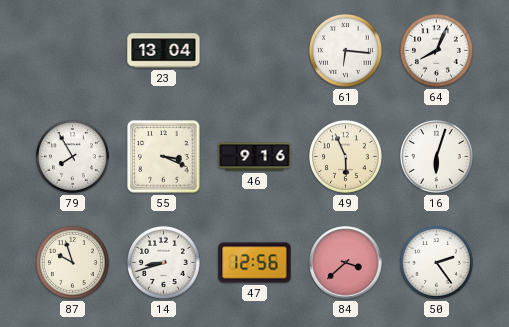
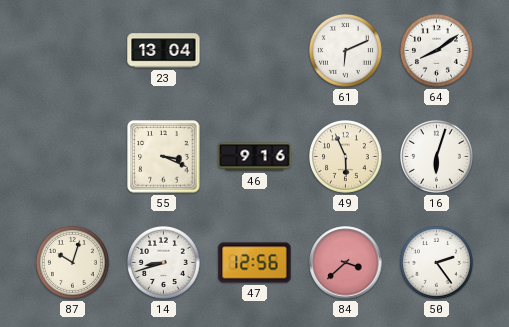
61: 6:16 -> 6:11 (345, 50)
64: 8:04 -> 8:09 (436, 50)
79: 7:55 -> none (72, 156)
87: 9:57 -> 10:03 (72, 262)
